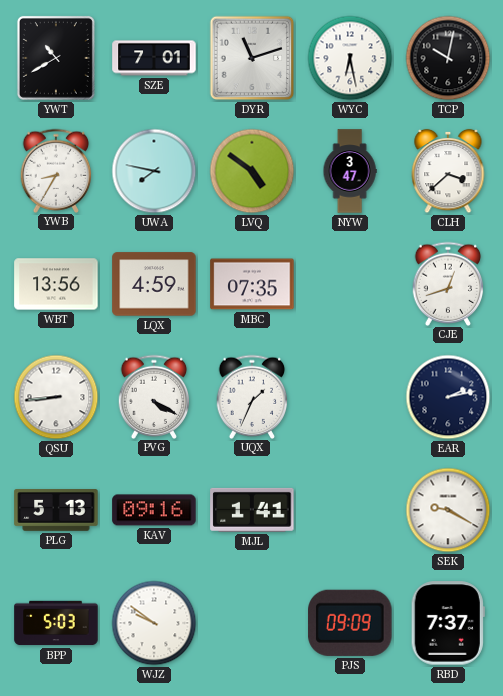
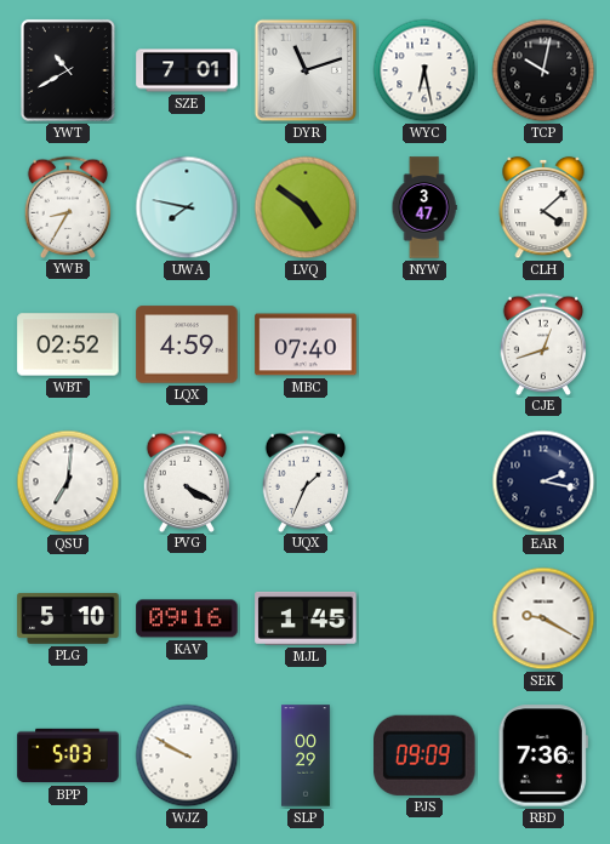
CLH: 3:38 -> 4:08 (543, 207)
WBT: 13:56 -> 02:52 (68, 344)
MBC: 07:35 -> 07:40 (306, 344)
QSU: 8:44 -> 7:01 (68, 481)
EAR: 2:13 -> 2:17 (543, 481)
PLG: 5:13 -> 5:10 (68, 618)
MJL: 1:41 -> 1:45 (306, 618)
WJZ: 9:51 -> 9:50 (187, 755)
SLP: none -> 00:29 (306, 755)
RBD: 7:37 -> 7:36 (543, 755)
